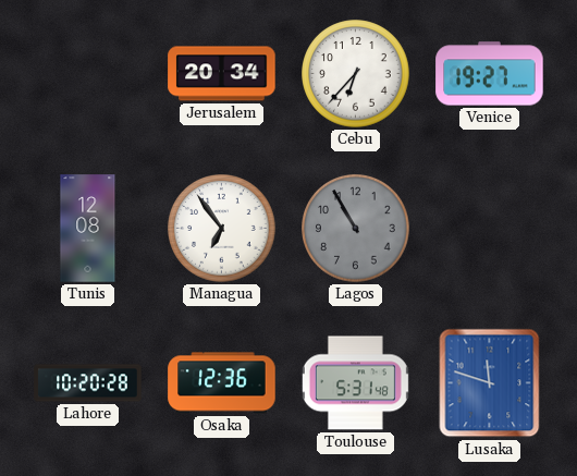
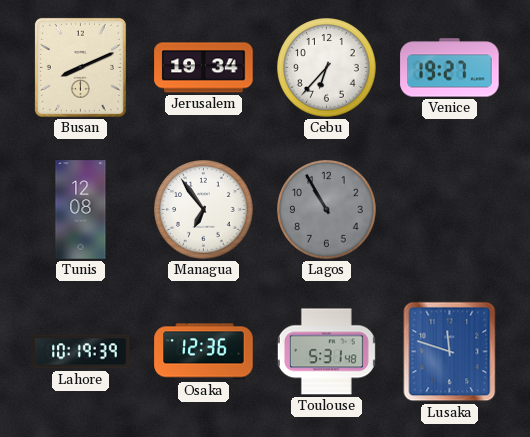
Busan: none -> 8:11 (80, 67)
Jerusalem: 20:34 -> 19:34 (204, 68)
Lahore: 10:20 -> 10:19 (81, 352)
